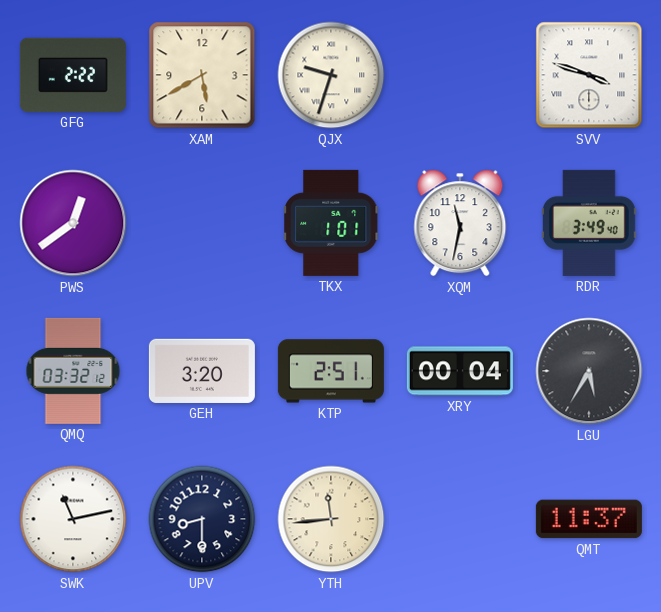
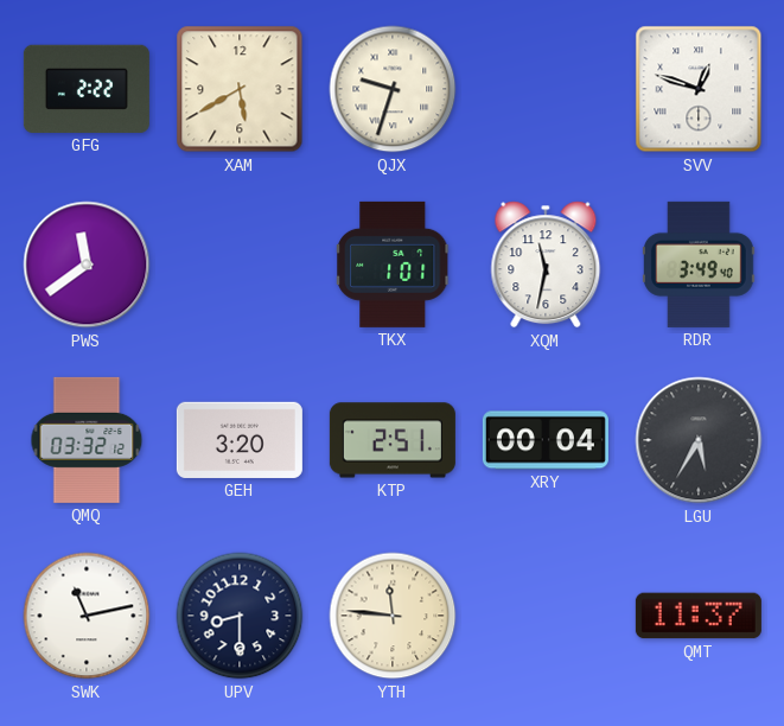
SVV: 3:48 -> 12:48 (699, 89)
PWS: 12:39 -> 11:39 (87, 265)
YTH: 11:44 -> 11:46 (393, 616)
